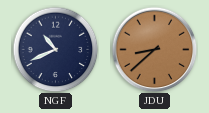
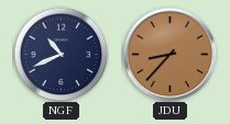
JDU: 8:38 -> 8:37 (169, 54)
